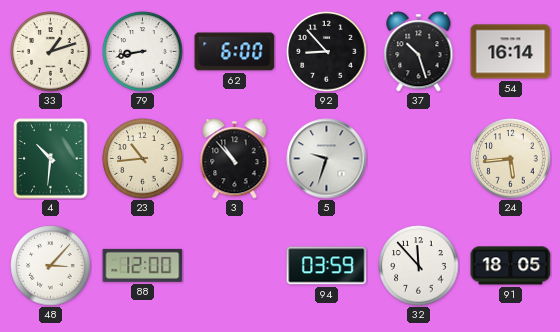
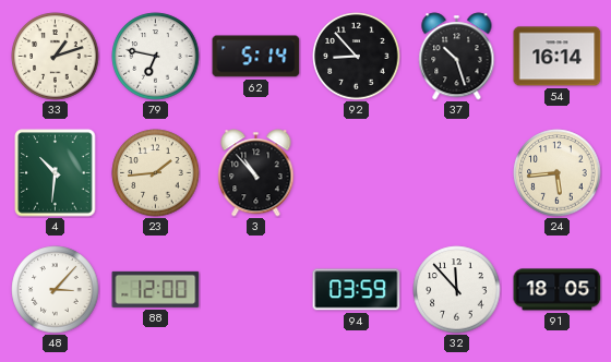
79: 8:43 -> 6:47 (156, 57)
62: 6:00 -> 5:14 (256, 57)
23: 10:44 -> 1:44 (156, 173)
5: 9:33 -> none (327, 159)
